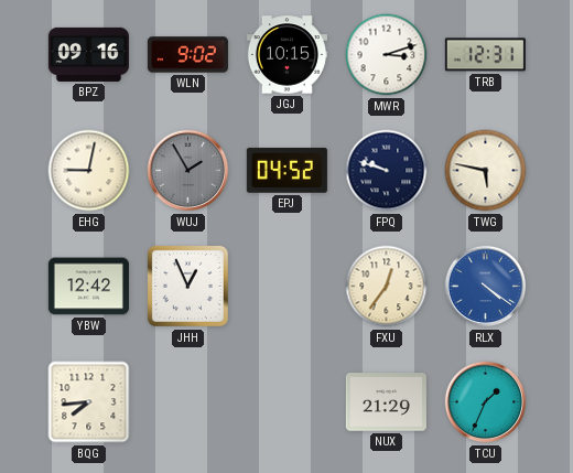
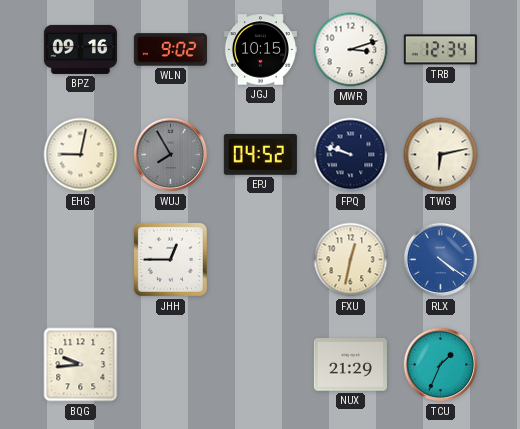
TRB: 12:31 -> 12:34 (440, 50)
WUJ: 1:55 -> 7:55 (171, 155)
TWG: 5:47 -> 6:13 (441, 155)
YBW: 12:42 -> none (88, 287)
JHH: 12:56 -> 12:45 (170, 259)
FXU: 12:36 -> 12:32 (351, 260)
BQG: 7:44 -> 9:44 (81, 365)
